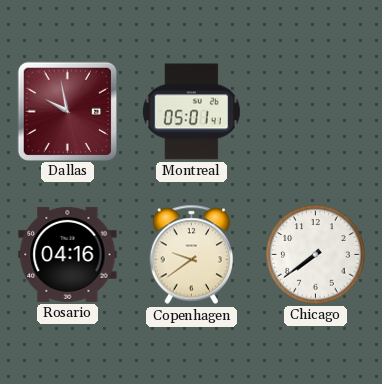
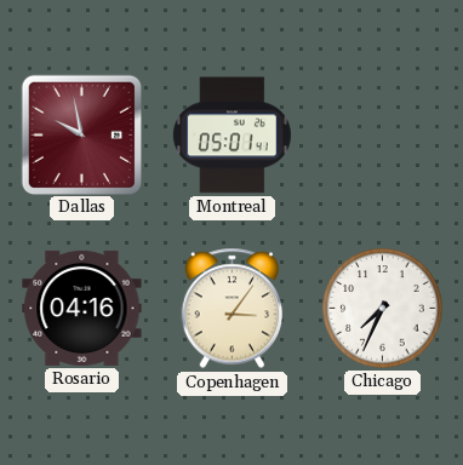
Copenhagen: 9:39 -> 3:06 (232, 309)
Chicago: 7:39 -> 7:34 (383, 309)
